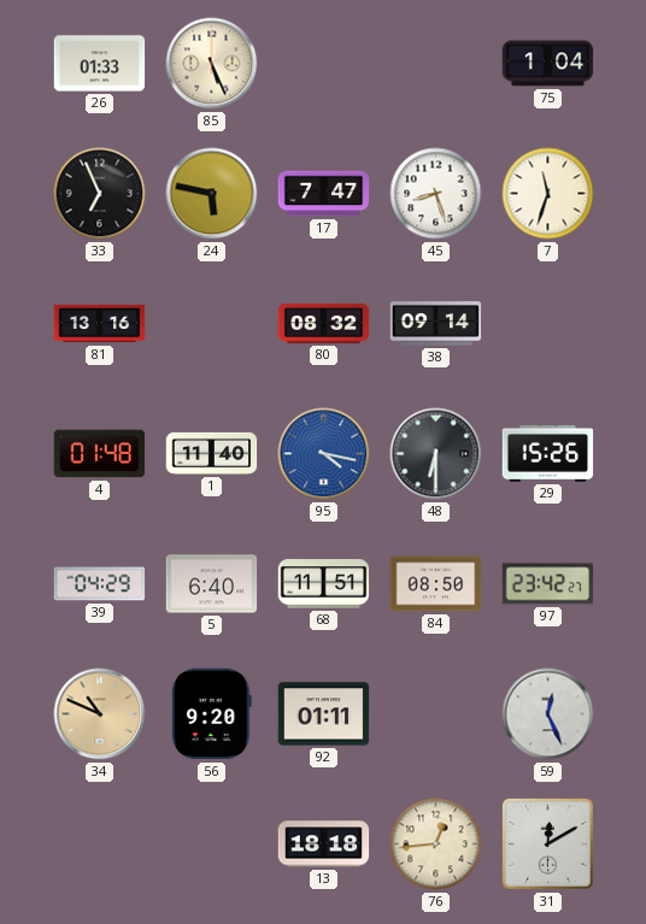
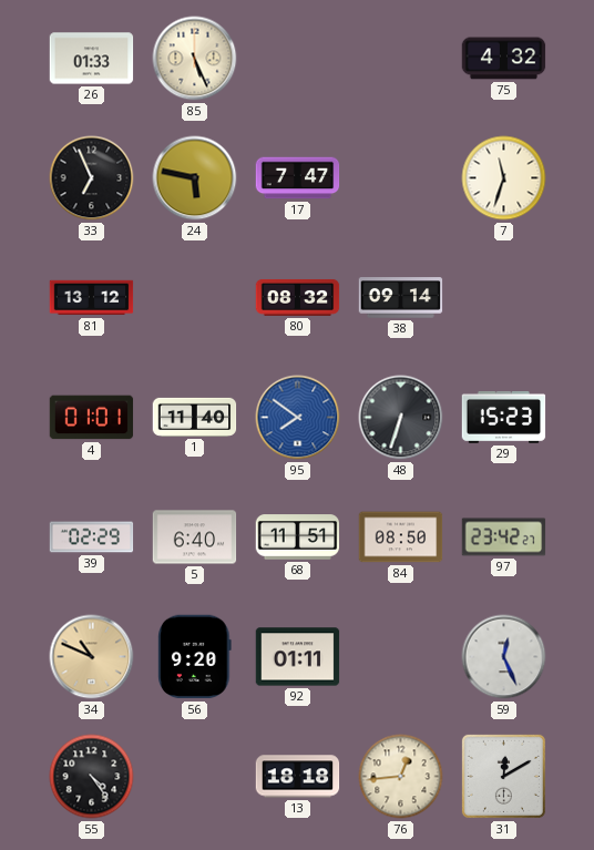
75: 1:04 -> 4:32 (504, 59)
45: 8:27 -> none (436, 194)
81: 13:16 -> 13:12 (92, 298)
4: 01:48 -> 01:01 (92, 418)
95: 4:17 -> 7:51 (298, 418)
48: 6:30 -> 6:33 (401, 418)
29: 15:26 -> 15:23 (504, 417)
39: 04:29 -> 02:29 (92, 537)
55: none -> 4:24 (92, 777)
